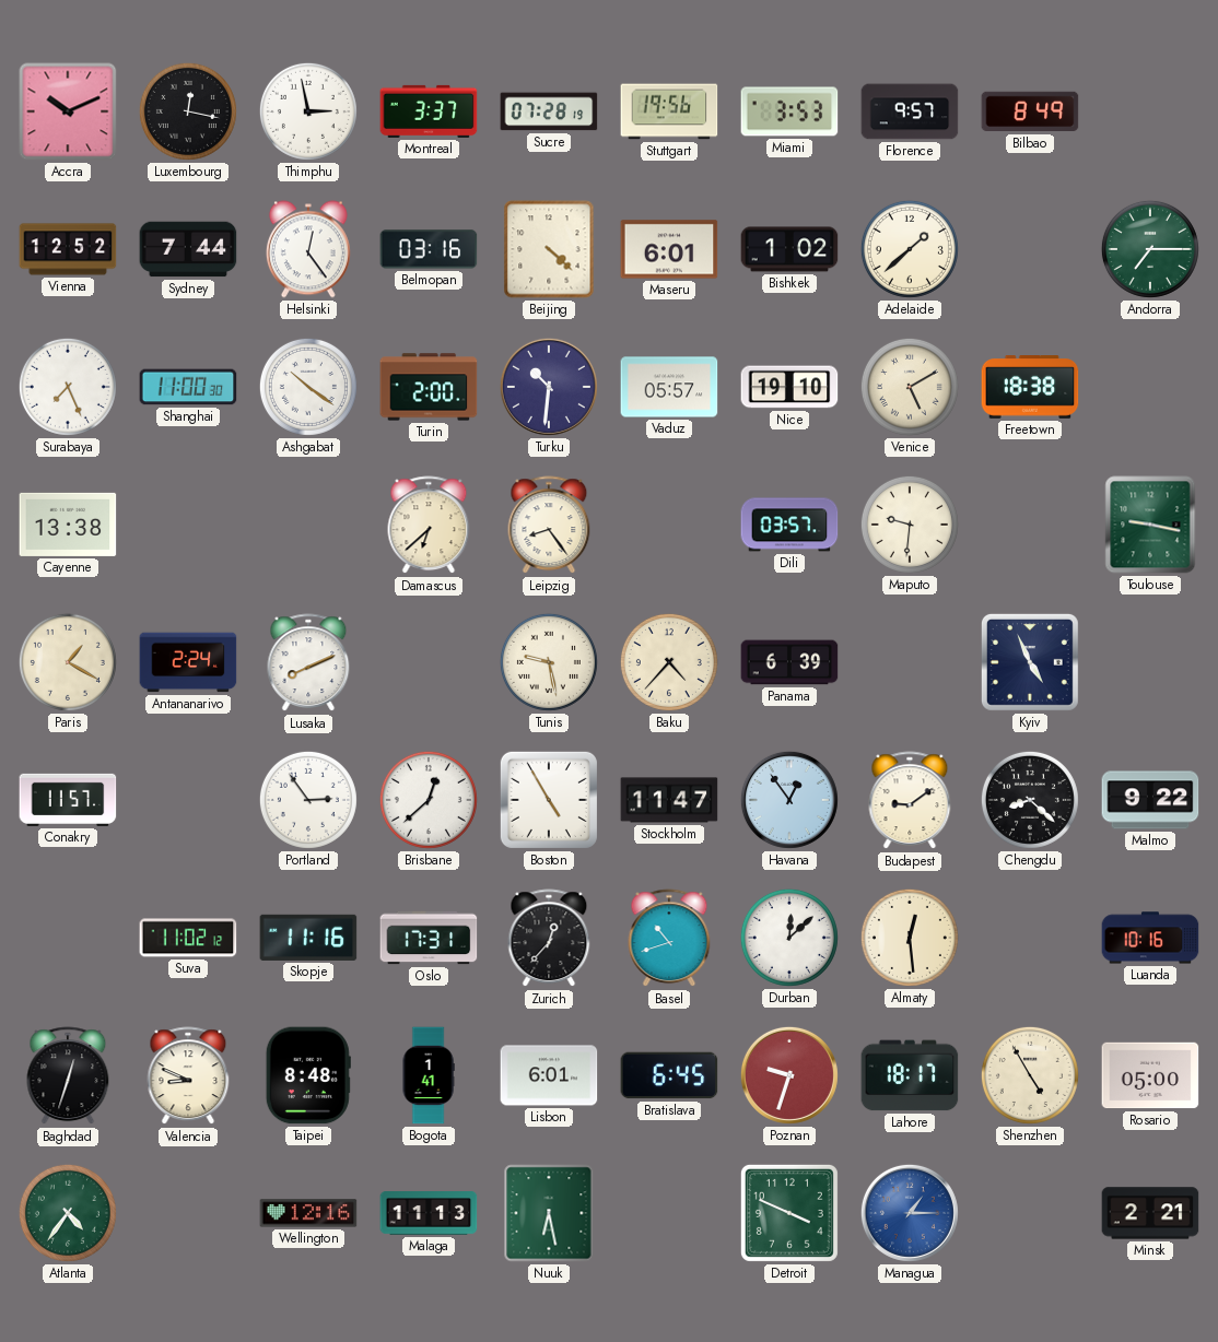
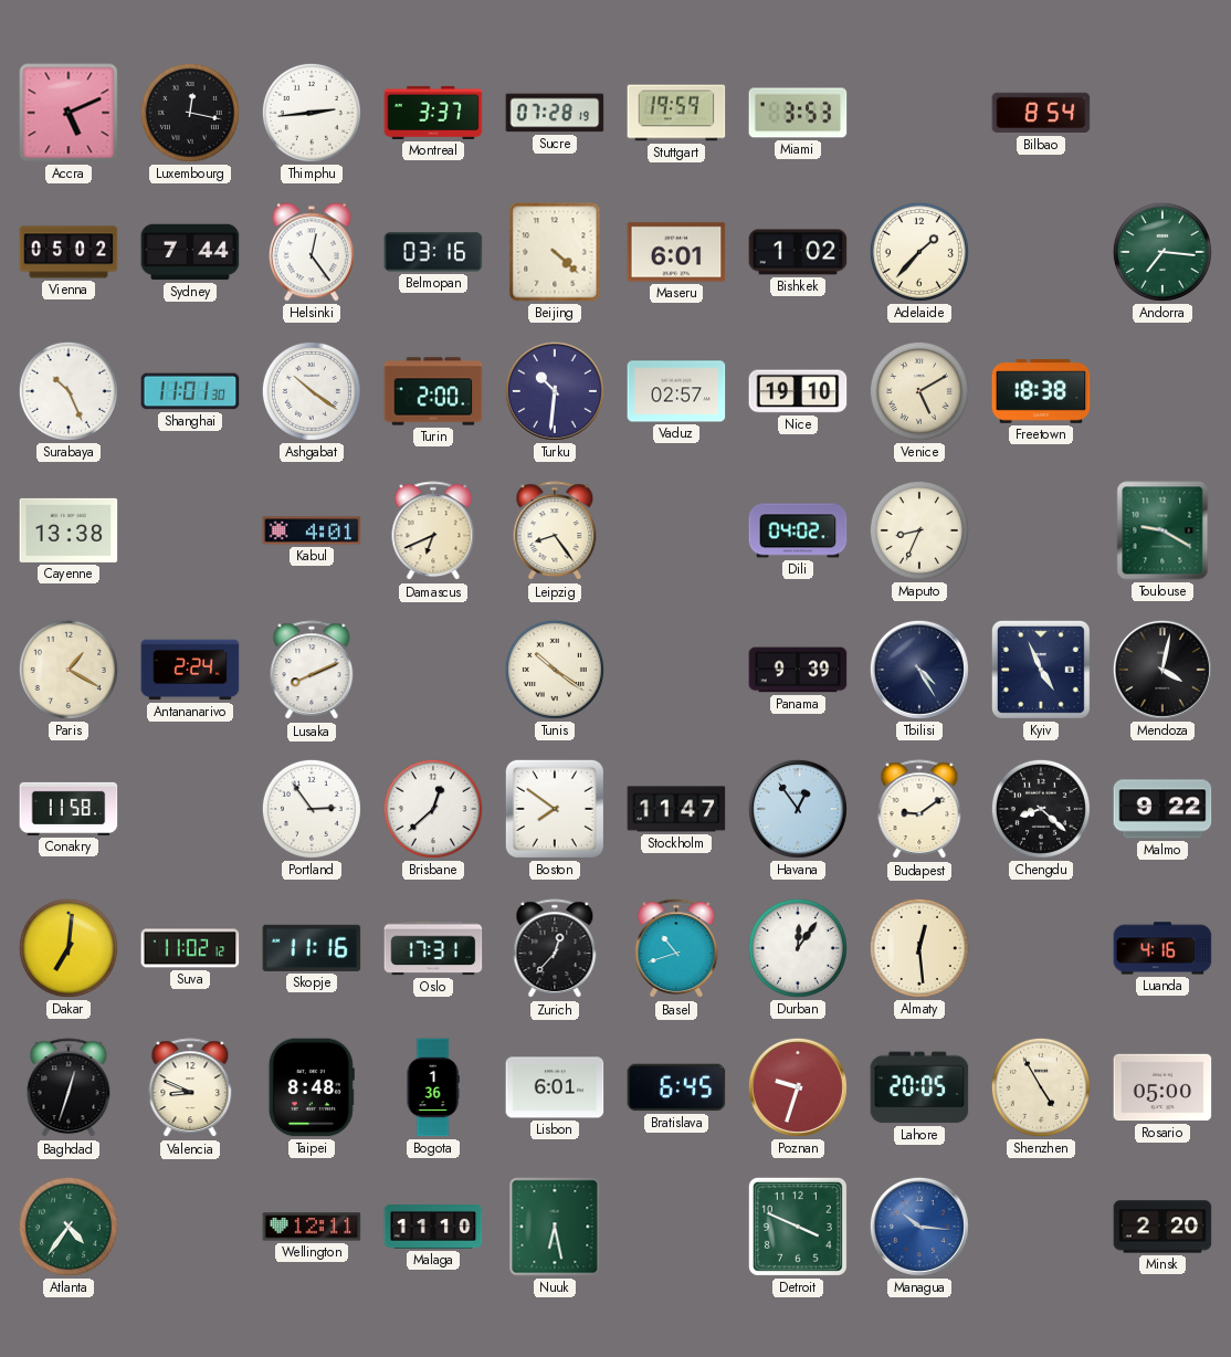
Accra: 10:11 -> 5:11 (69, 113)
Thimphu: 2:58 -> 2:44 (312, 113)
Stuttgart: 19:56 -> 19:59 (676, 113)
Florence: 9:57 -> none (910, 111)
Bilbao: 8:49 -> 8:54 (1041, 113)
Vienna: 12:52 -> 05:02 (69, 252)
Adelaide: 1:38 -> 1:37 (919, 252)
Andorra: 7:15 -> 7:16 (1162, 252)
Surabaya: 7:26 -> 10:26 (69, 391)
Shanghai: 11:00 -> 11:01 (190, 391)
Vaduz: 05:57 -> 02:57 (676, 391)
Kabul: none -> 4:01 (312, 530)
Damascus: 6:38 -> 6:41 (433, 532)
Dili: 03:57 -> 04:02 (798, 530)
Maputo: 9:31 -> 8:34 (919, 530)
Toulouse: 9:17 -> 9:20 (1162, 530)
Tunis: 9:28 -> 10:21 (555, 670)
Baku: 4:37 -> none (669, 662)
Panama: 6:39 -> 9:39 (798, 670)
Tbilisi: none -> 4:25 (919, 670)
Mendoza: none -> 4:02 (1162, 670)
Conakry: 11:57 -> 11:58 (69, 809)
Boston: 4:55 -> 7:51 (555, 809)
Dakar: none -> 7:01 (69, 948)
Durban: 12:08 -> 12:06 (798, 948)
Luanda: 10:16 -> 4:16 (1162, 948)
Bogota: 1:41 -> 1:36 (433, 1087)
Lahore: 18:17 -> 20:05 (919, 1087)
Wellington: 12:16 -> 12:11 (312, 1227)
Malaga: 11:13 -> 11:10 (433, 1228)
Managua: 1:15 -> 10:16 (919, 1227)
Minsk: 2:21 -> 2:20 (1162, 1227)
